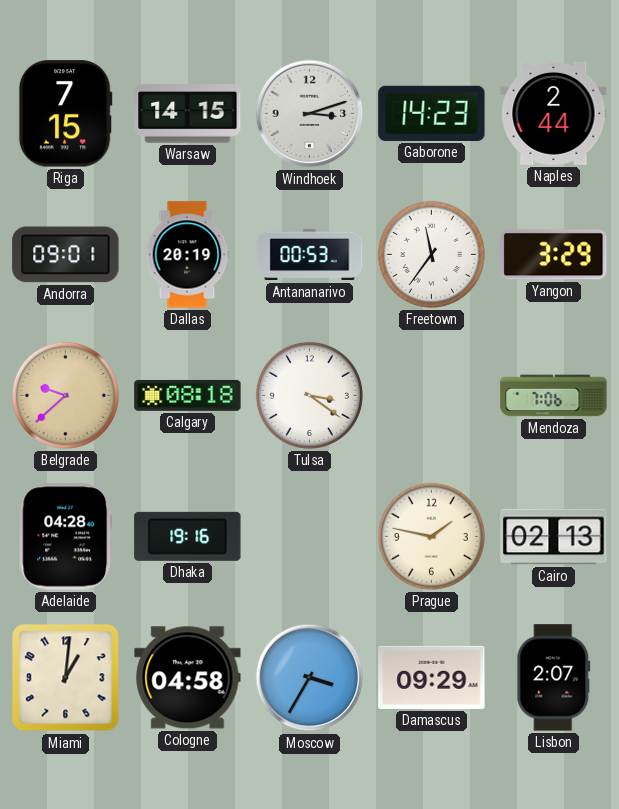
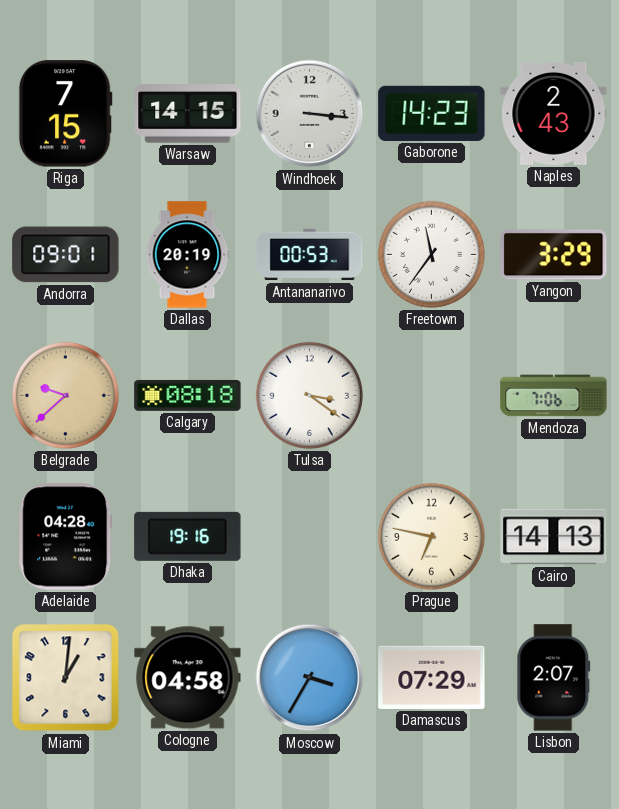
Windhoek: 3:12 -> 3:16 (310, 114)
Naples: 2:44 -> 2:43 (554, 113)
Prague: 1:47 -> 6:47 (431, 536)
Cairo: 02:13 -> 14:13 (554, 537)
Damascus: 09:29 -> 07:29 (432, 677)
